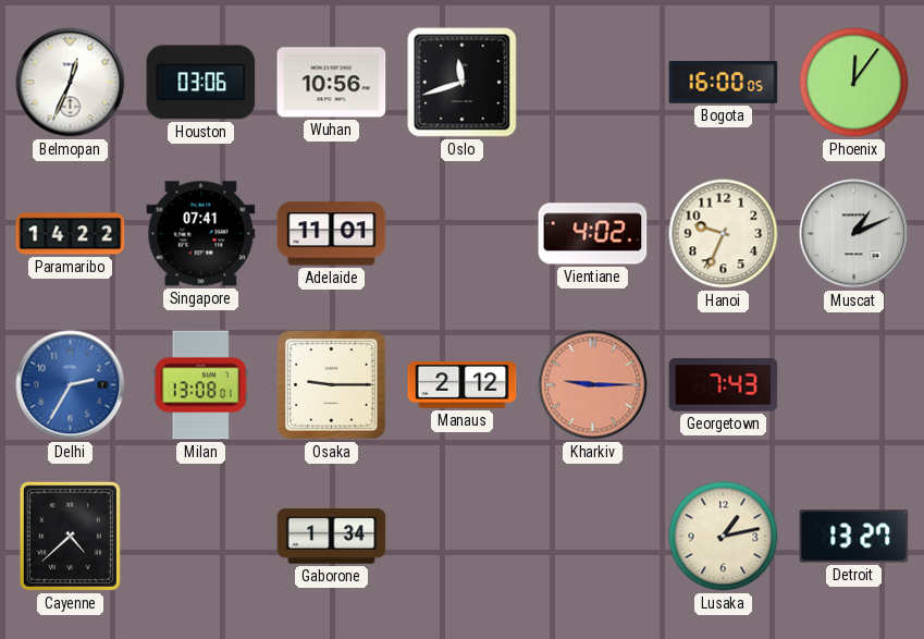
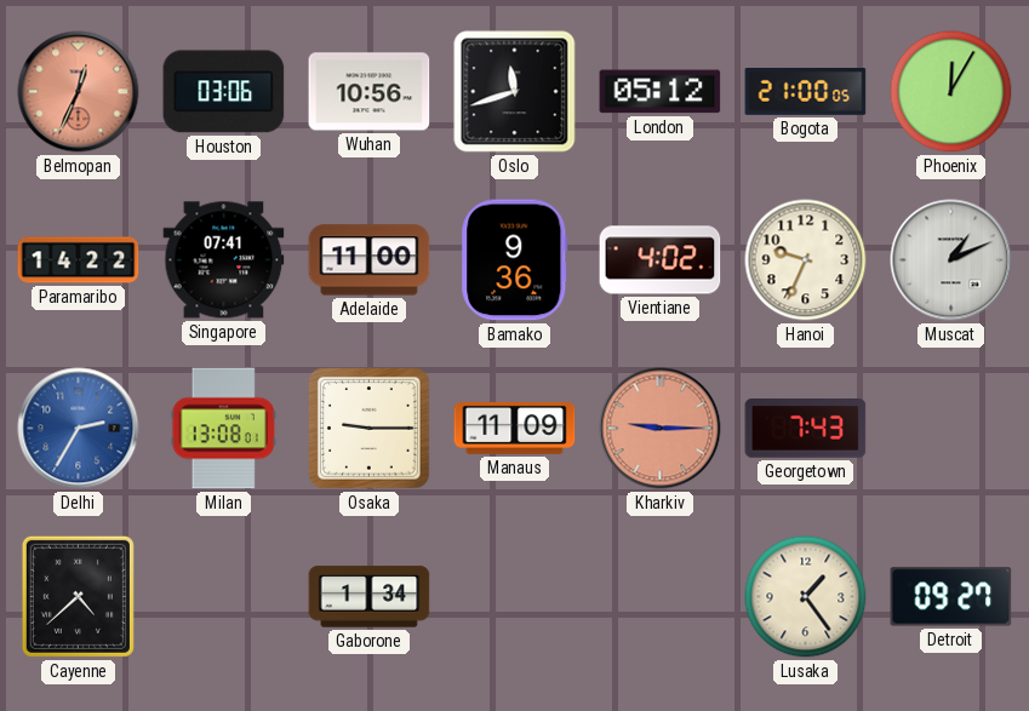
Belmopan dial: white -> salmon (79, 92)
London: none -> 05:12 (661, 92)
Bogota: 16:00 -> 21:00 (806, 92)
Phoenix: 12:06 -> 12:05 (951, 92)
Adelaide: 11:01 -> 11:00 (370, 260)
Bamako: none -> 9:36 (515, 260)
Manaus: 2:12 -> 11:09 (515, 428)
Lusaka: 1:13 -> 1:24 (806, 597)
Detroit: 13:27 -> 09:27 (951, 597)
